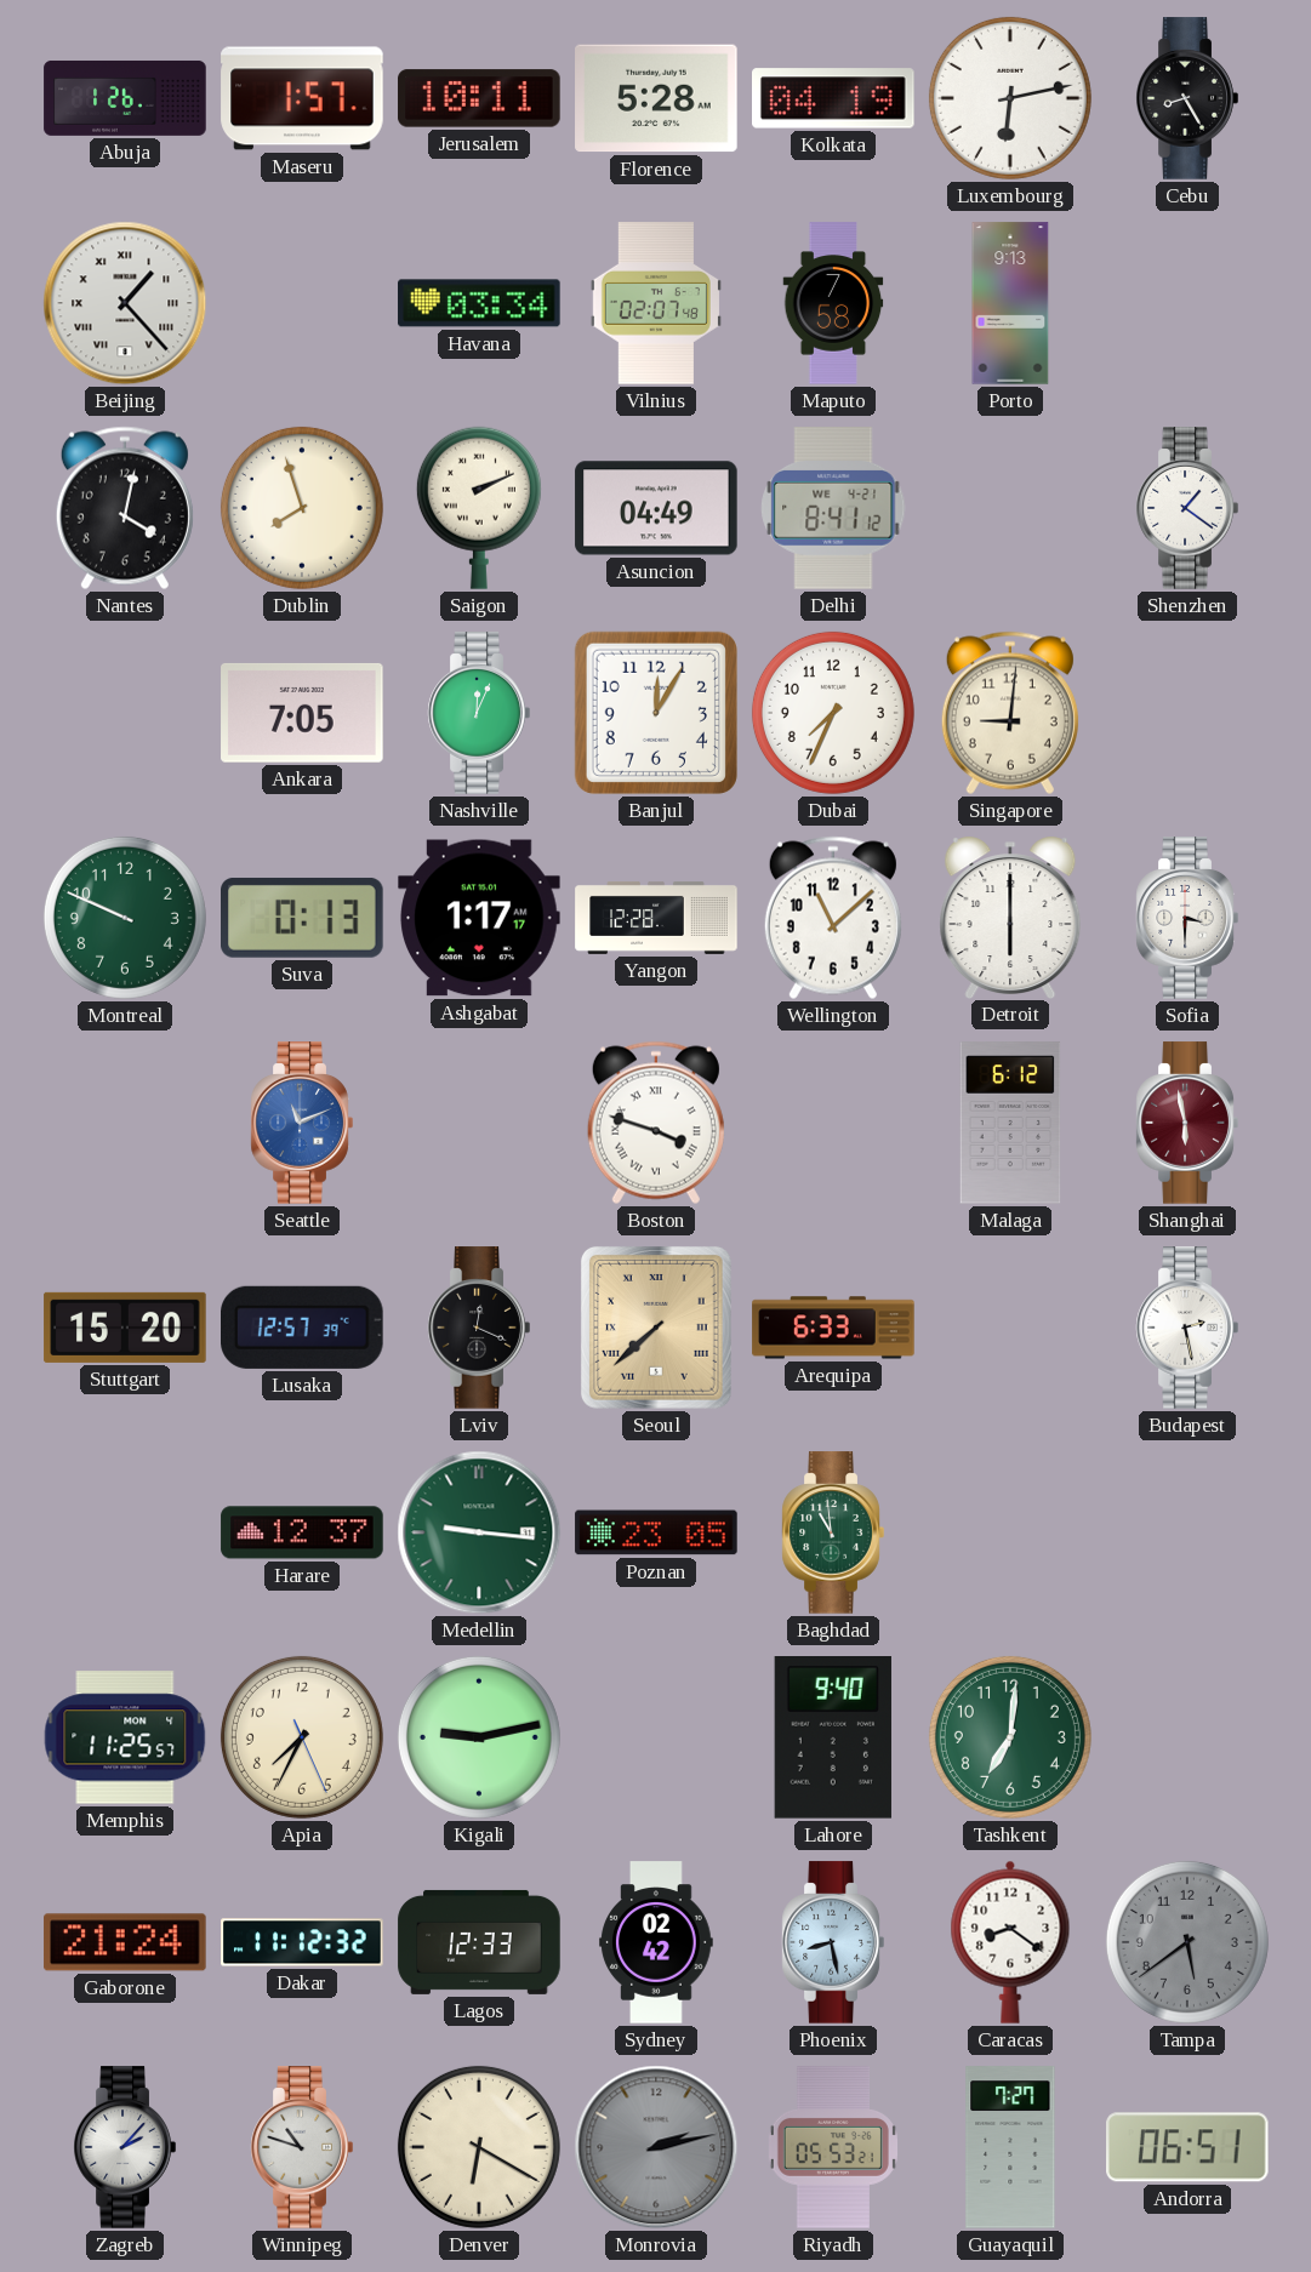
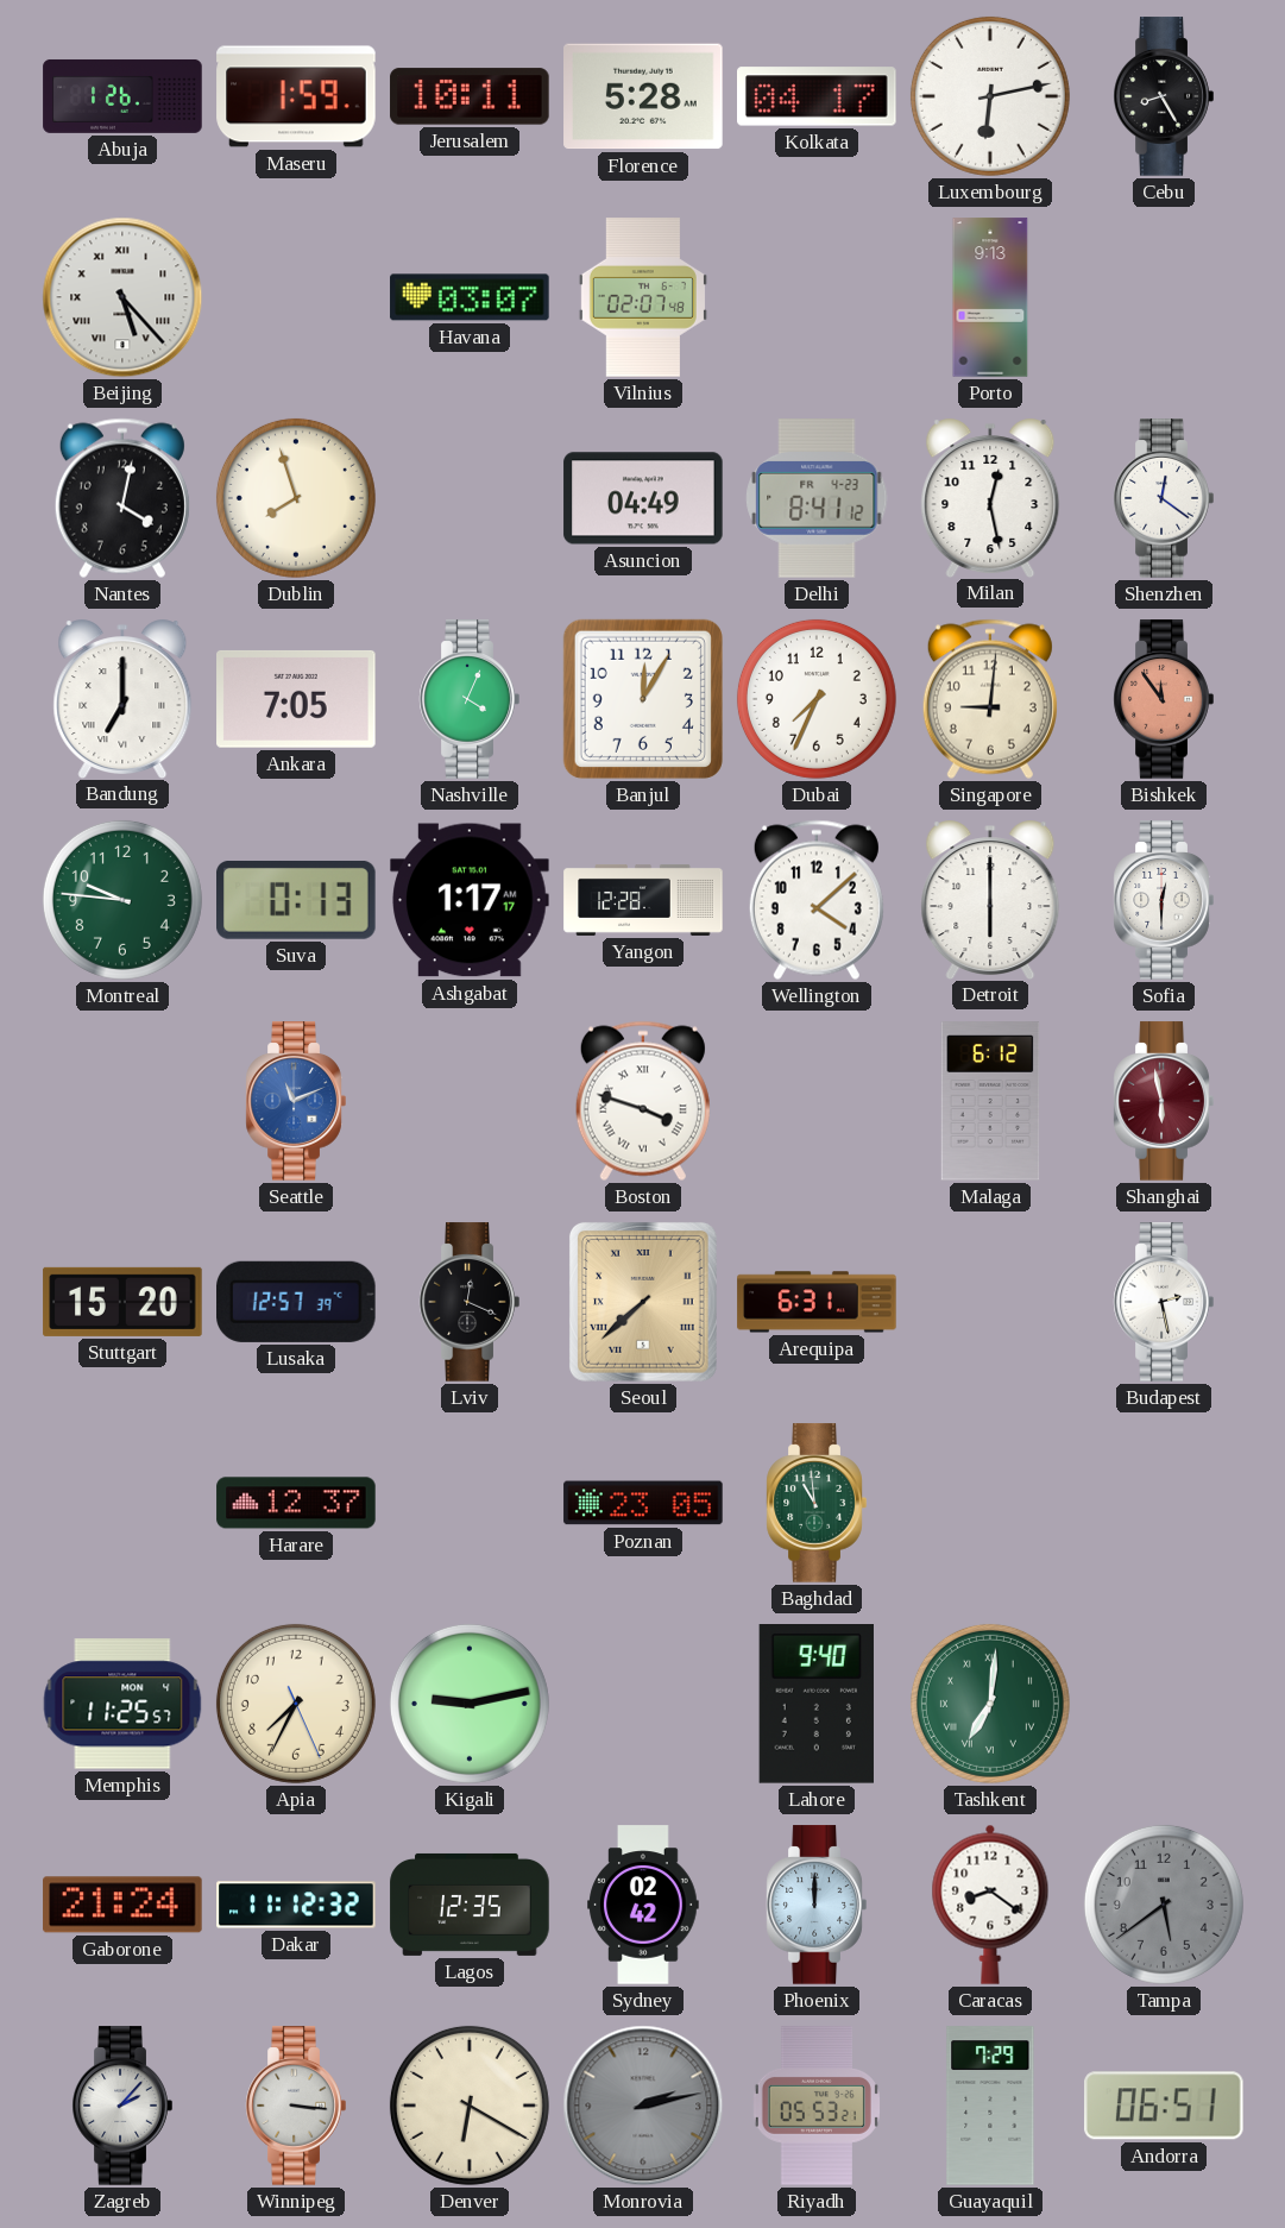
Maseru: 1:57 -> 1:59 (296, 96)
Kolkata: 04:19 -> 04:17 (817, 96)
Beijing: 1:23 -> 5:23 (122, 297)
Havana: 03:34 -> 03:07 (470, 297)
Maputo: 7:58 -> none (833, 303)
Saigon: 2:11 -> none (479, 508)
Delhi date: WE 4-21 -> FR 4-23 (817, 498)
Milan: none -> 12:28 (990, 497)
Shenzhen: 1:21 -> 12:21 (1164, 498)
Bandung: none -> 7:00 (122, 698)
Nashville: 12:04 -> 4:04 (470, 699)
Bishkek: none -> 11:54 (1164, 699)
Montreal: 9:49 -> 9:46 (122, 900)
Wellington: 11:08 -> 4:08 (817, 900)
Sofia: 3:30 -> 12:30 (1164, 900)
Arequipa: 6:33 -> 6:31 (817, 1302)
Medellin: 9:16 -> none (479, 1532)
Tashkent numerals: Arabic -> Roman (990, 1704)
Lagos: 12:33 -> 12:35 (470, 1905)
Phoenix: 8:28 -> 12:00 (817, 1905)
Winnipeg: 10:48 -> 3:16 (296, 2106)
Guayaquil: 7:27 -> 7:29 (990, 2106)
